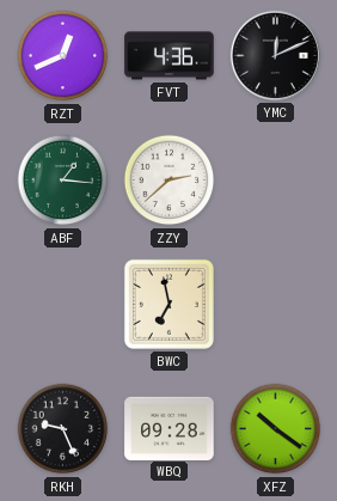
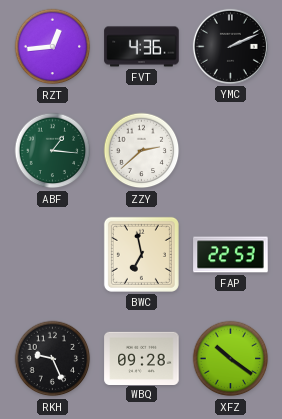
RZT: 12:41 -> 12:44 (53, 47)
YMC: 12:11 -> 2:11 (230, 46)
FAP: none -> 22:53 (231, 255)
